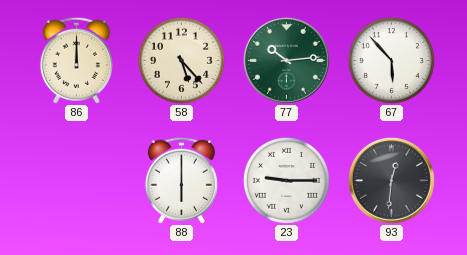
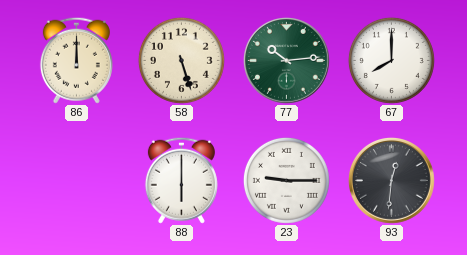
58: 5:23 -> 5:27 (181, 60)
67: 5:53 -> 8:00 (391, 60)
